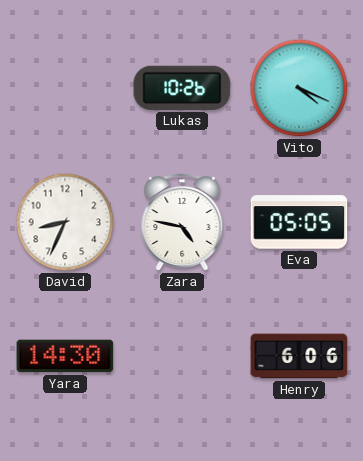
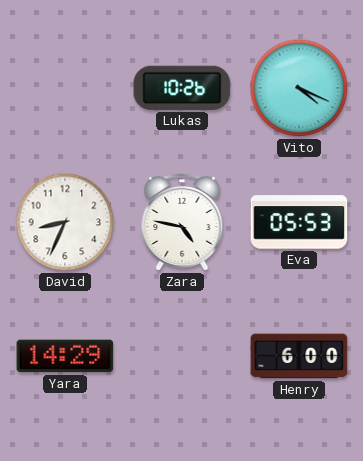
Eva: 05:05 -> 05:53 (299, 222)
Yara: 14:30 -> 14:29 (65, 356)
Henry: 6:06 -> 6:00 (299, 356)
